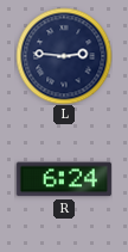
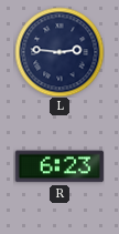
R: 6:24 -> 6:23 (59, 166)
